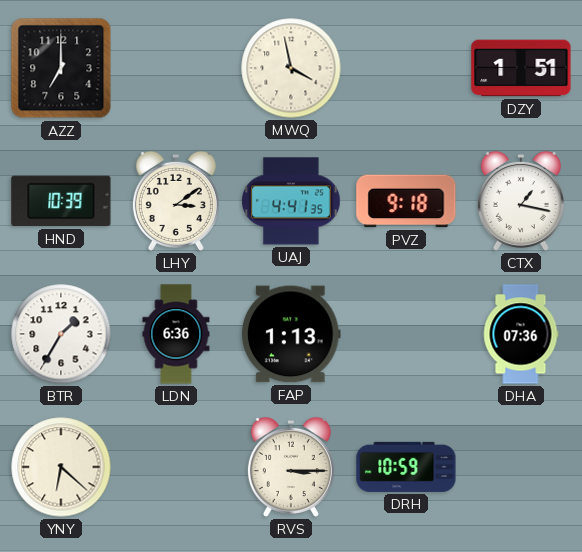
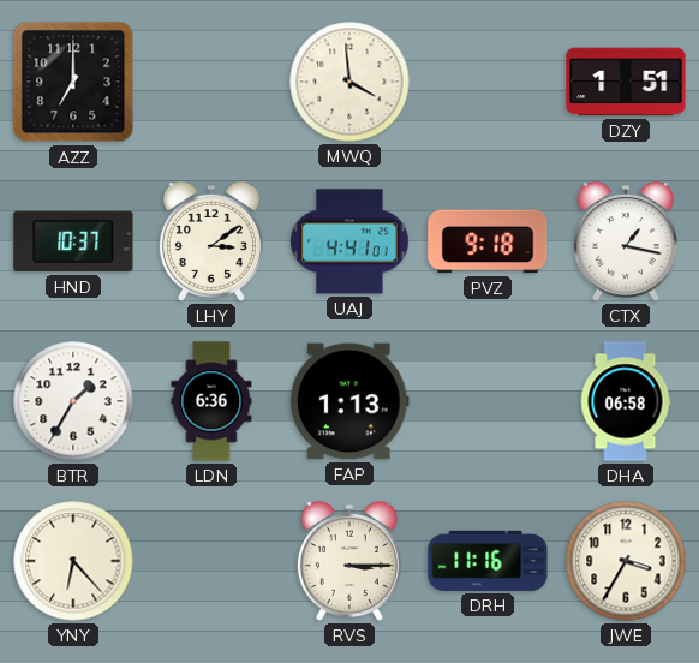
MWQ: 3:58 -> 3:59 (349, 82)
HND: 10:39 -> 10:37 (73, 241)
UAJ: 4:41:35 -> 4:41:01 (349, 241)
DHA: 07:36 -> 06:58 (626, 401)
YNY: 6:22 -> 6:23 (73, 561)
DRH: 10:59 -> 11:16 (488, 561)
JWE: none -> 3:35 (626, 561)
